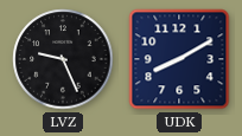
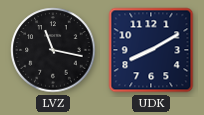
LVZ: 9:26 -> 11:17 (53, 50)
